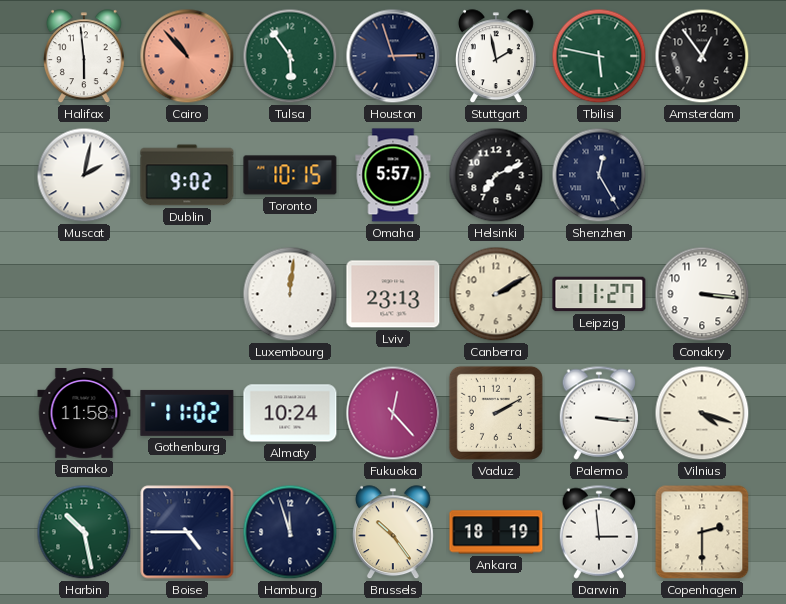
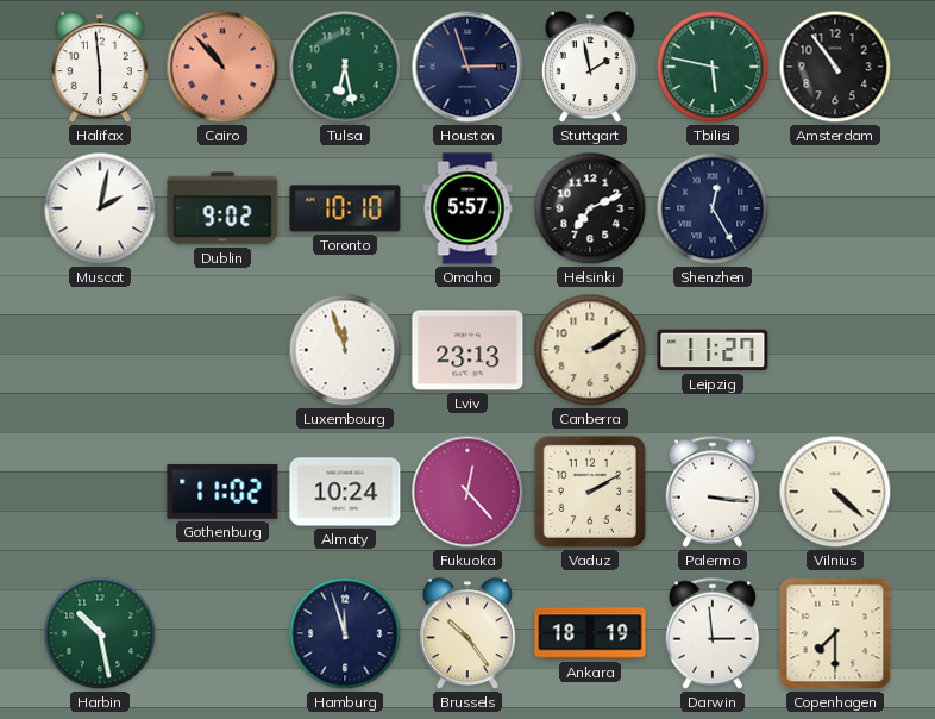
Tulsa: 5:54 -> 6:28 (345, 67)
Amsterdam: 12:54 -> 10:54 (835, 67)
Toronto: 10:15 -> 10:10 (345, 208)
Luxembourg: 12:01 -> 11:57 (345, 350)
Conakry: 3:16 -> none (702, 294)
Bamako: 11:58 -> none (84, 414)
Vilnius: 4:18 -> 4:22 (835, 492)
Boise: 4:45 -> none (187, 532)
Copenhagen: 2:30 -> 7:30 (835, 633)
